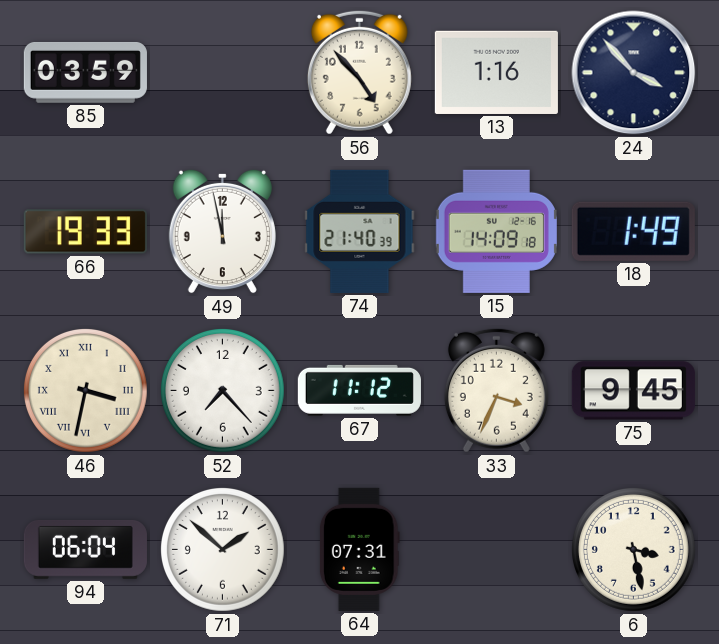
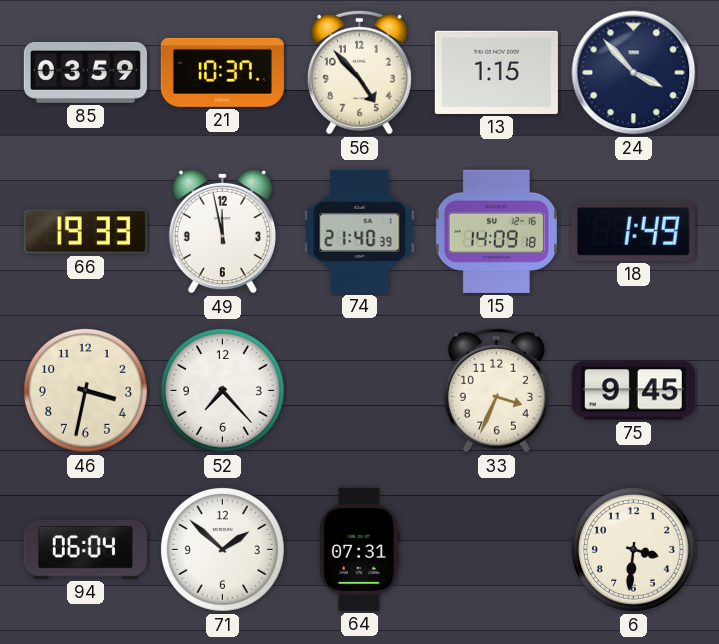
21: none -> 10:37 (222, 72)
13: 1:16 -> 1:15 (496, 72)
46 numerals: Roman -> Arabic (85, 390)
67: 11:12 -> none (359, 390)
6: 3:28 -> 3:31 (633, 549)
